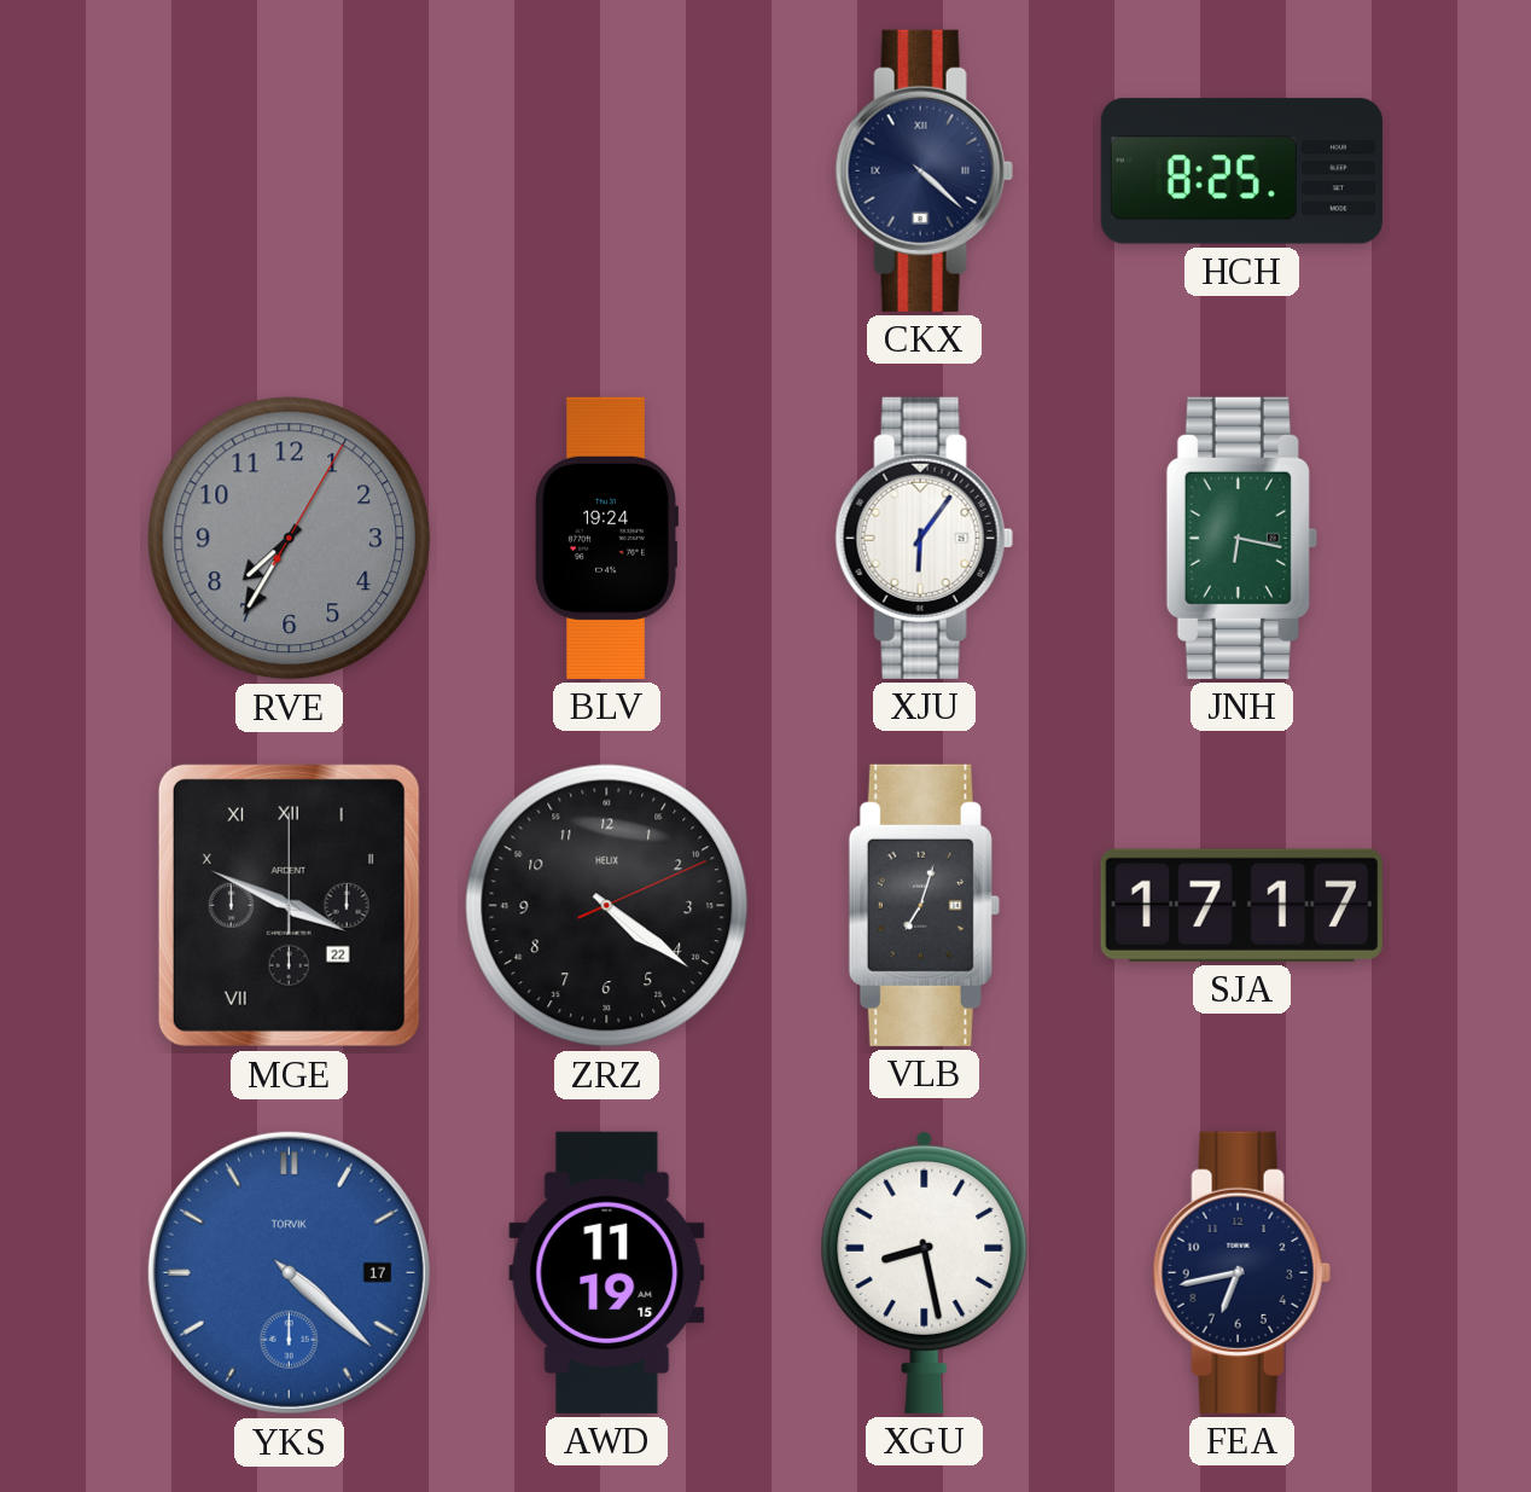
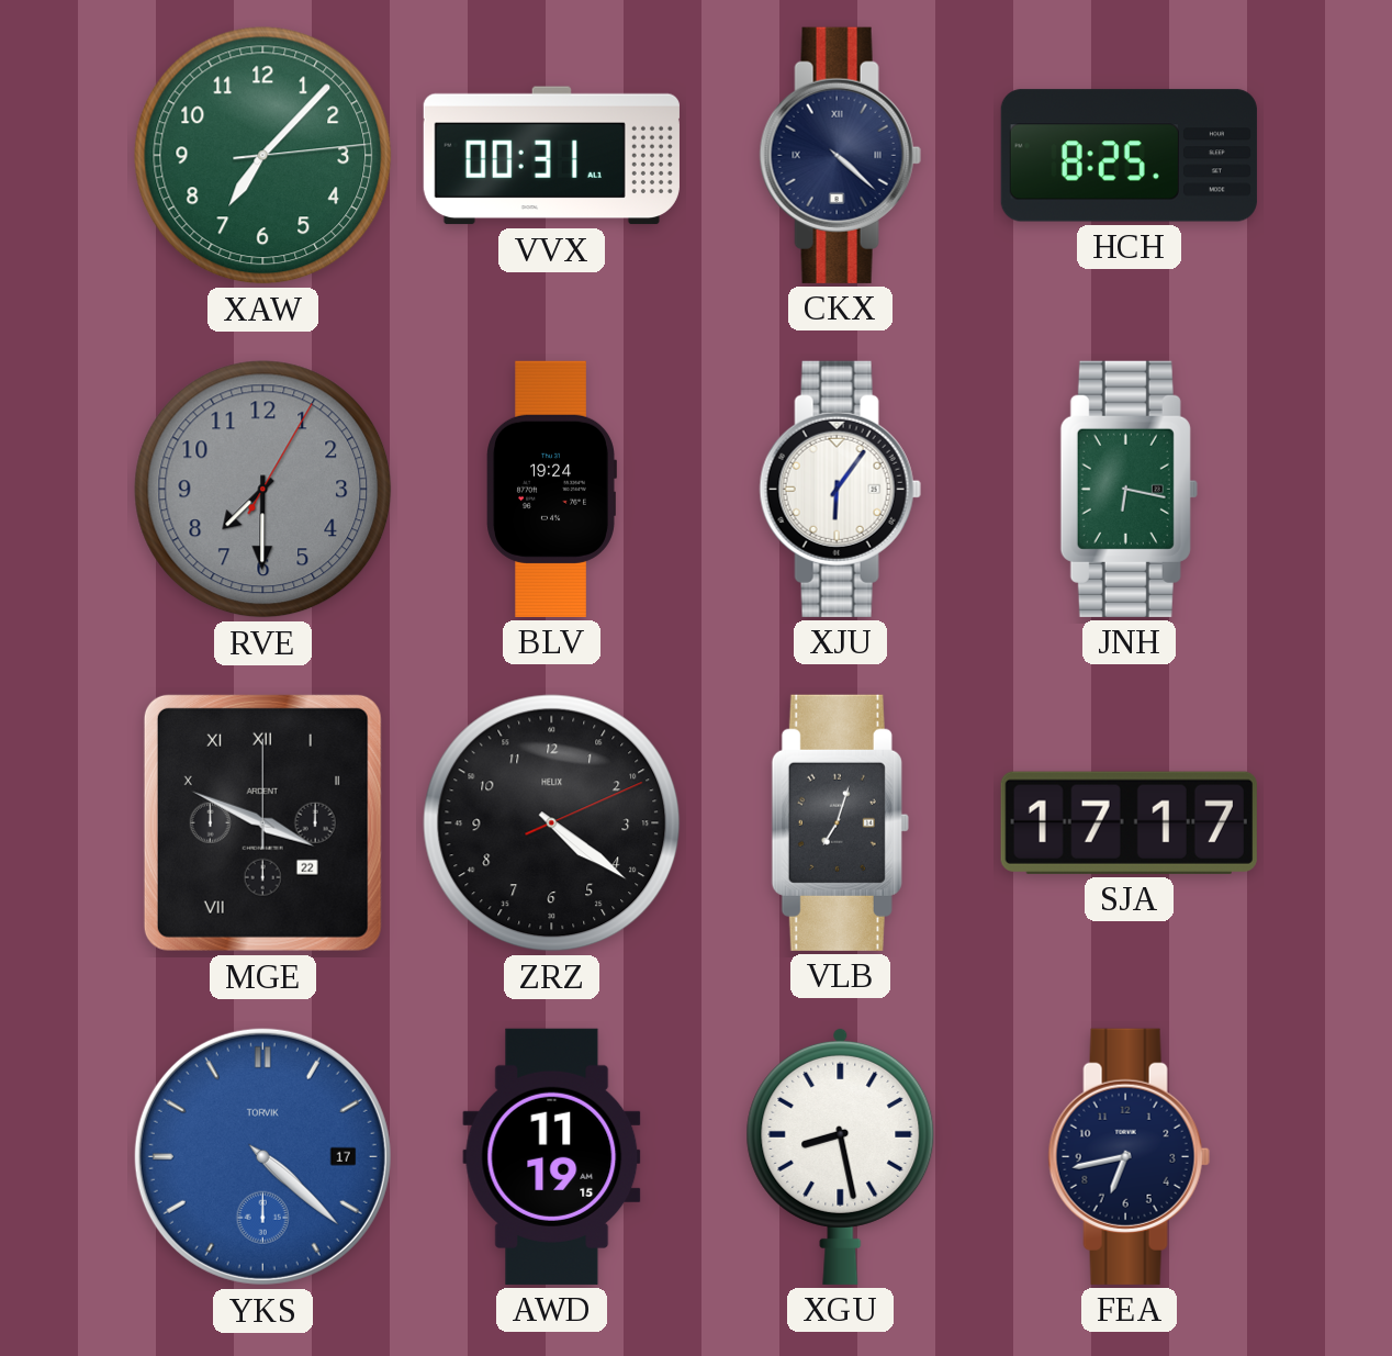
XAW: none -> 7:07 (263, 156)
VVX: none -> 00:31 (551, 156)
RVE: 7:35 -> 7:30 (263, 490)
